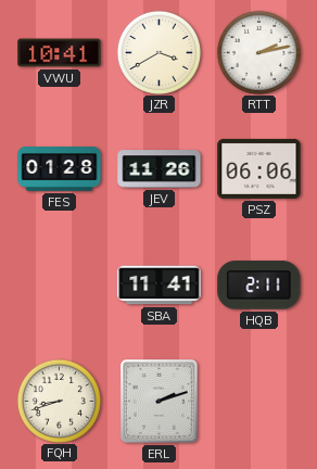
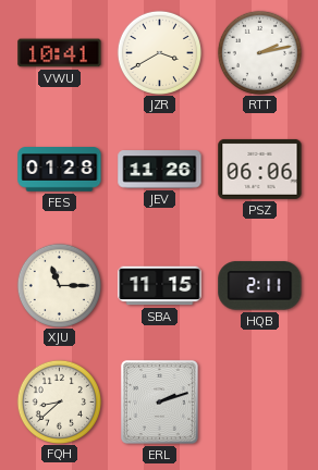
XJU: none -> 11:15 (59, 285)
SBA: 11:41 -> 11:15 (160, 286)
FQH: 8:42 -> 8:38 (59, 401)
